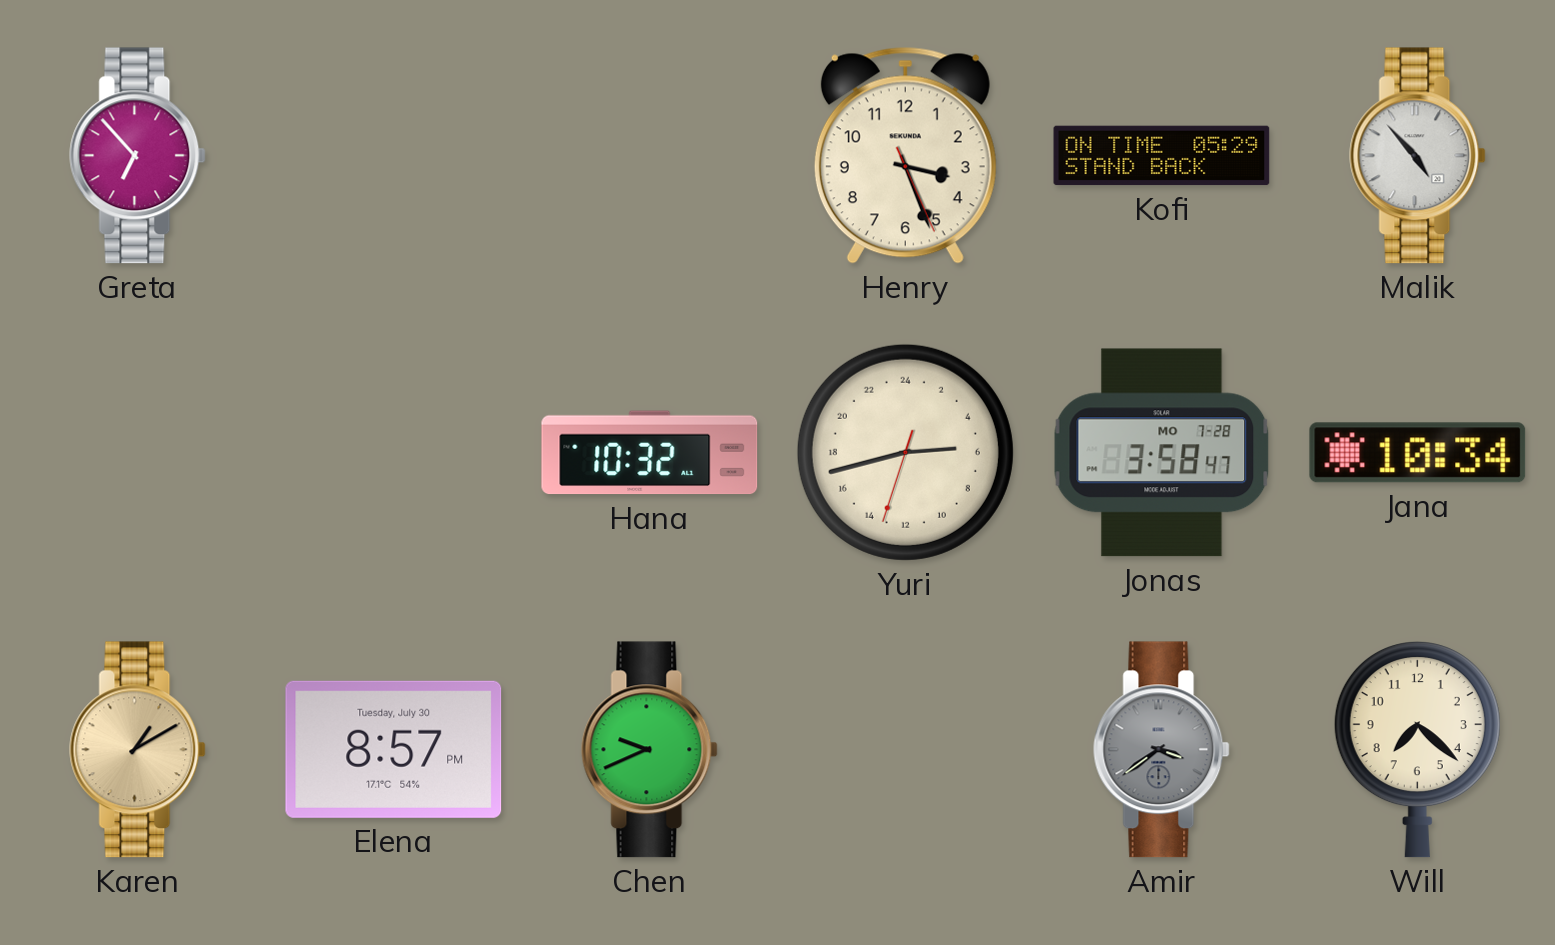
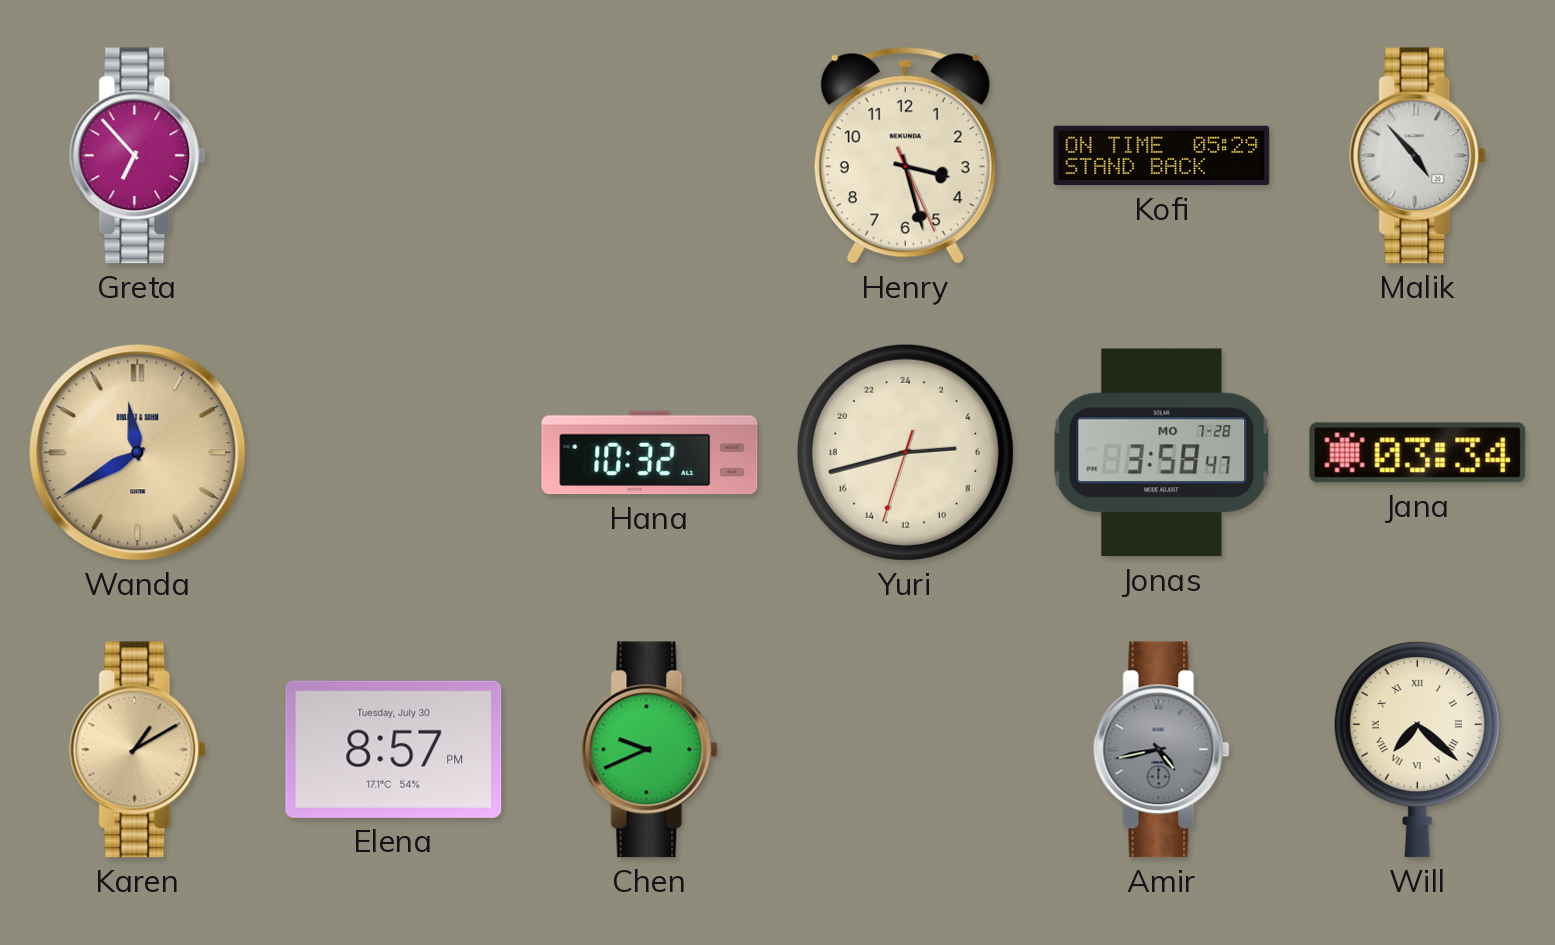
Henry: 3:26 -> 3:27 (905, 155)
Wanda: none -> 11:40 (138, 453)
Jana: 10:34 -> 03:34 (1418, 453)
Amir: 3:39 -> 4:43 (1162, 750)
Will numerals: Arabic -> Roman (1417, 750)
